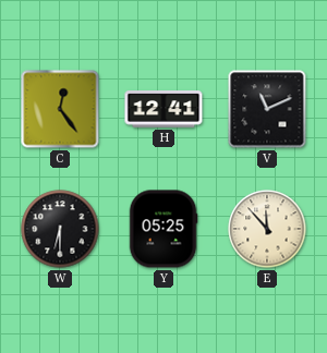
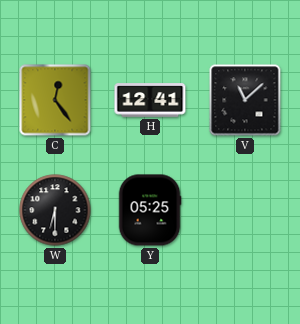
V: 11:11 -> 11:08 (245, 100)
E: 11:53 -> none (267, 229)
